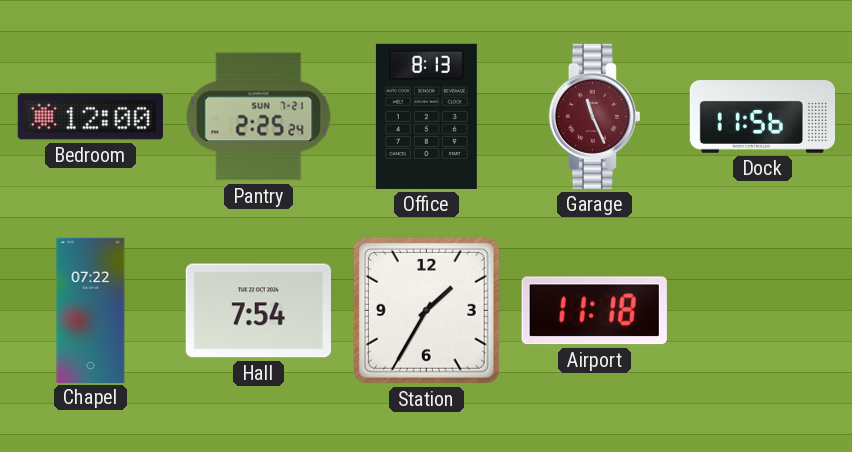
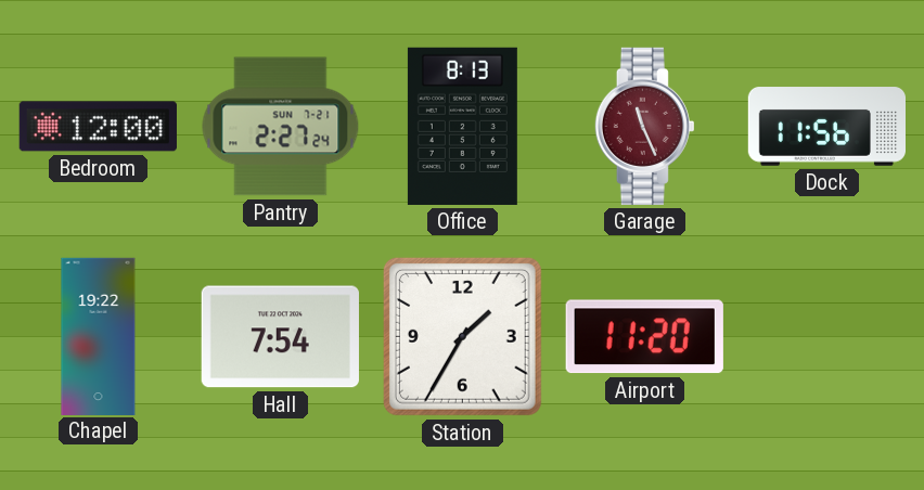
Pantry: 2:25 -> 2:27 (281, 127)
Chapel: 07:22 -> 19:22 (99, 336)
Airport: 11:18 -> 11:20 (644, 337)
